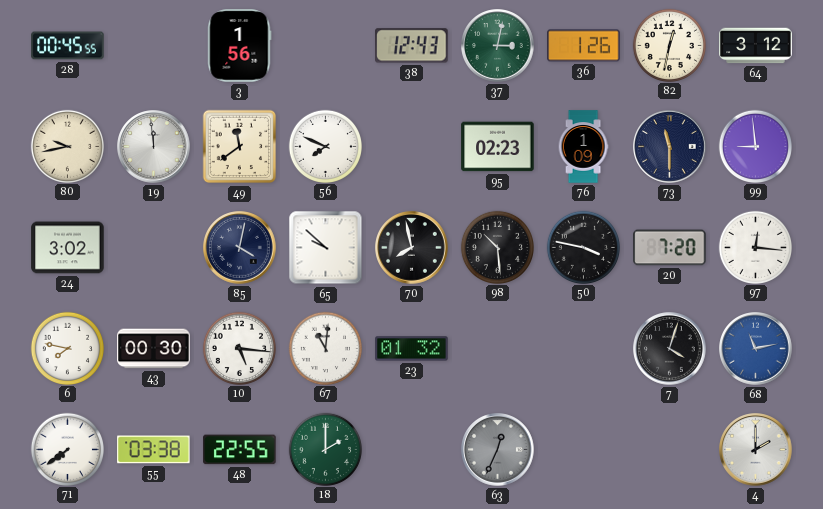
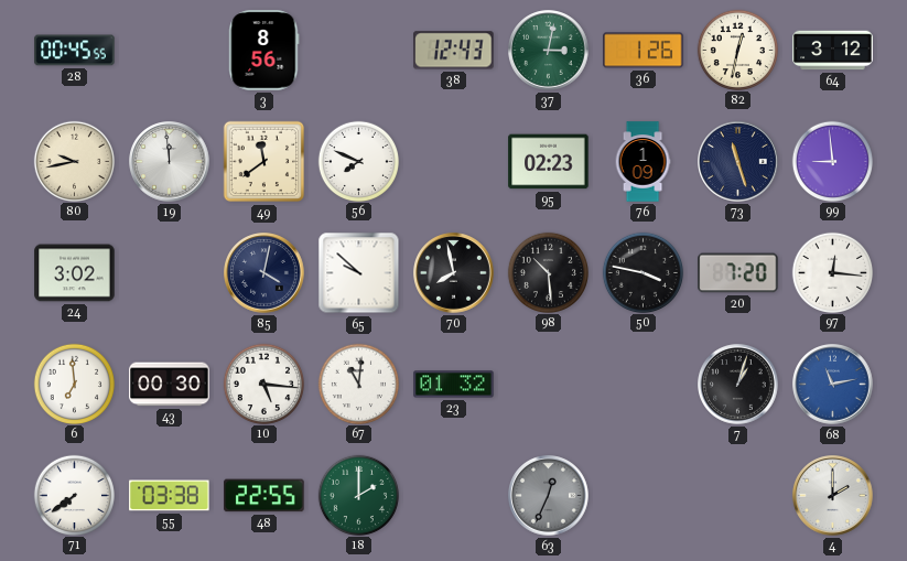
3: 1:56 -> 8:56 (264, 51)
73: 11:30 -> 11:27 (738, 162)
6: 7:47 -> 6:59 (74, 384)
7: 4:03 -> 1:03 (738, 385)
